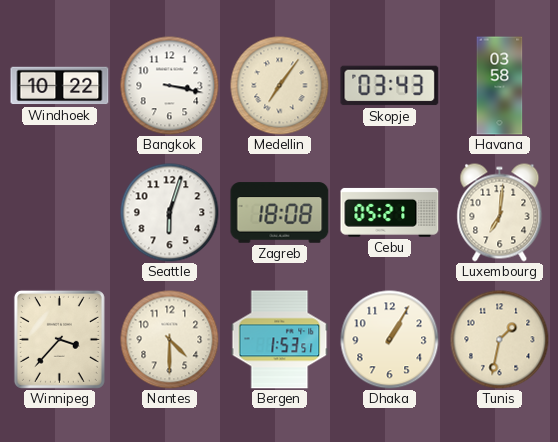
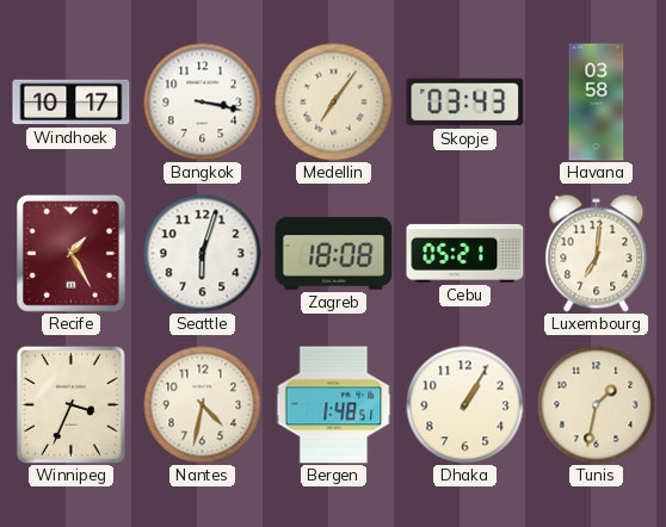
Windhoek: 10:22 -> 10:17 (72, 103)
Recife: none -> 1:25 (72, 254)
Winnipeg: 3:37 -> 3:34 (70, 404)
Nantes: 4:30 -> 4:32 (203, 405)
Bergen: 1:53 -> 1:48 (334, 405)
